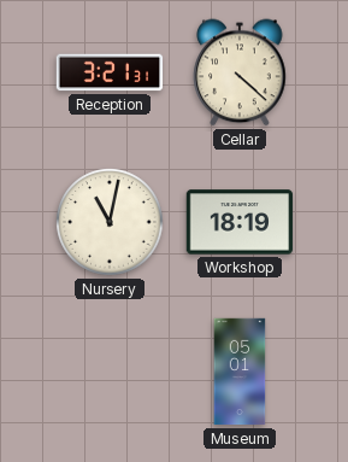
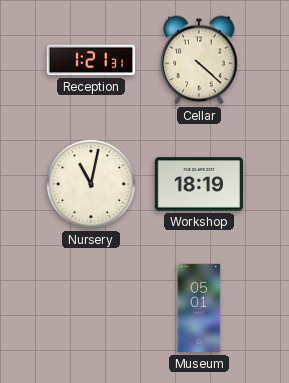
Reception: 3:21 -> 1:21 (91, 60)
